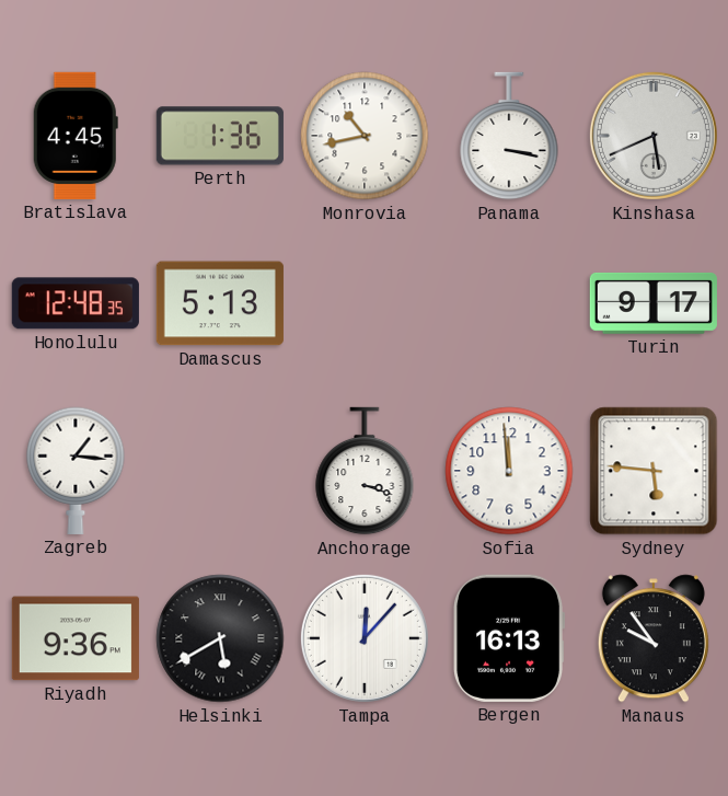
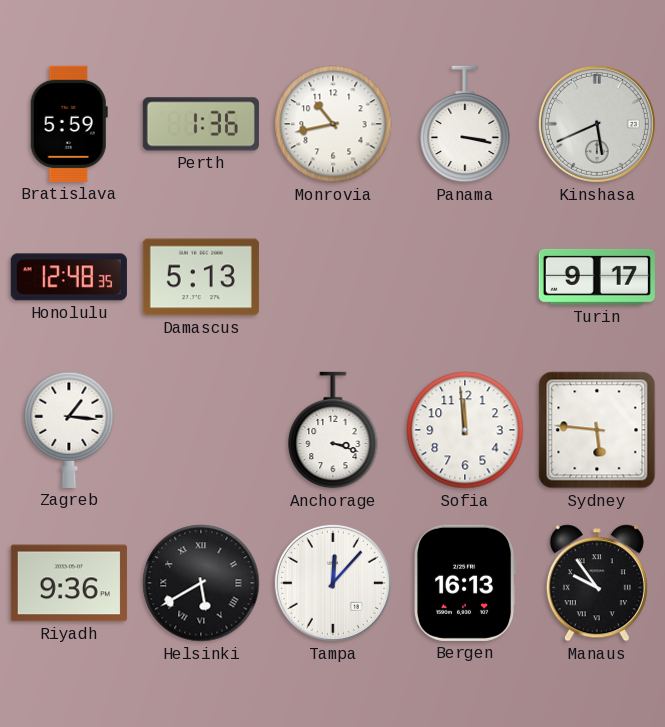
Bratislava: 4:45 -> 5:59 (69, 124)
